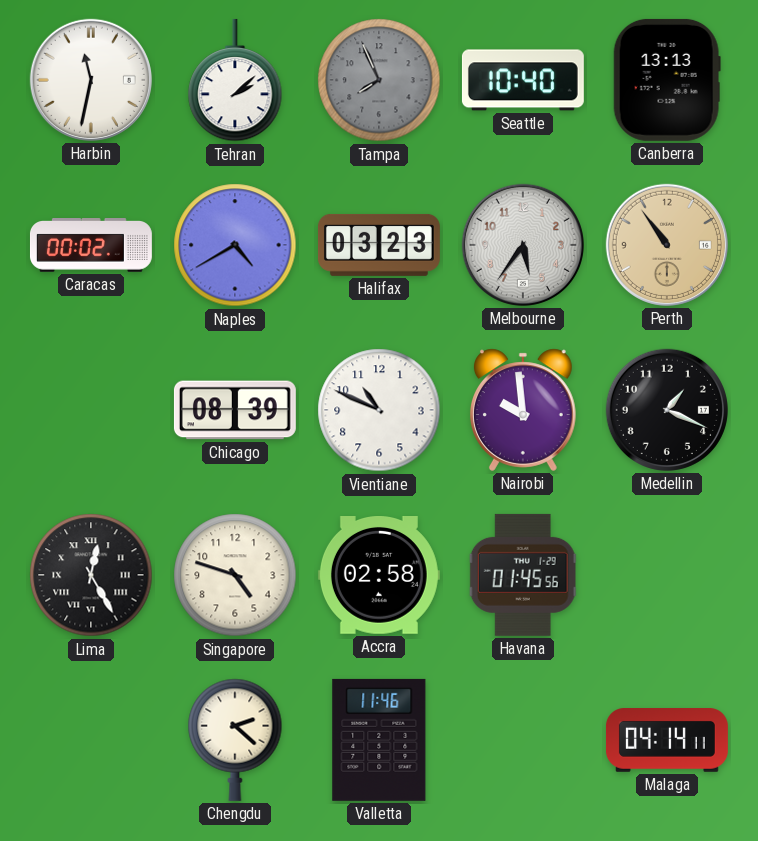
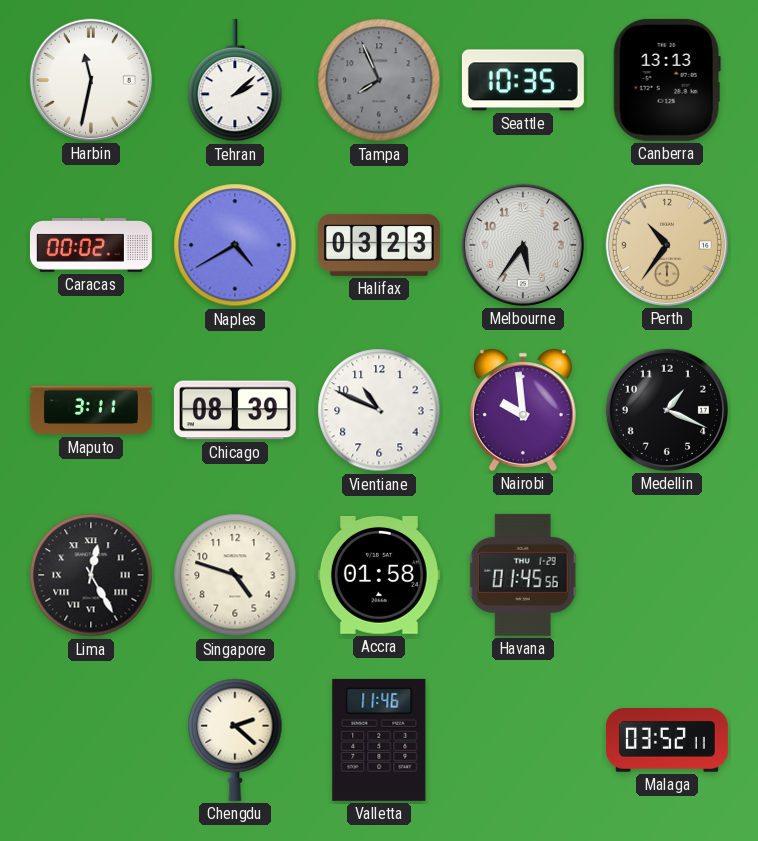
Seattle: 10:40 -> 10:35 (523, 80)
Perth: 10:54 -> 10:36 (667, 245)
Maputo: none -> 3:11 (91, 410)
Accra: 02:58 -> 01:58 (379, 576)
Malaga: 04:14 -> 03:52 (667, 740)
